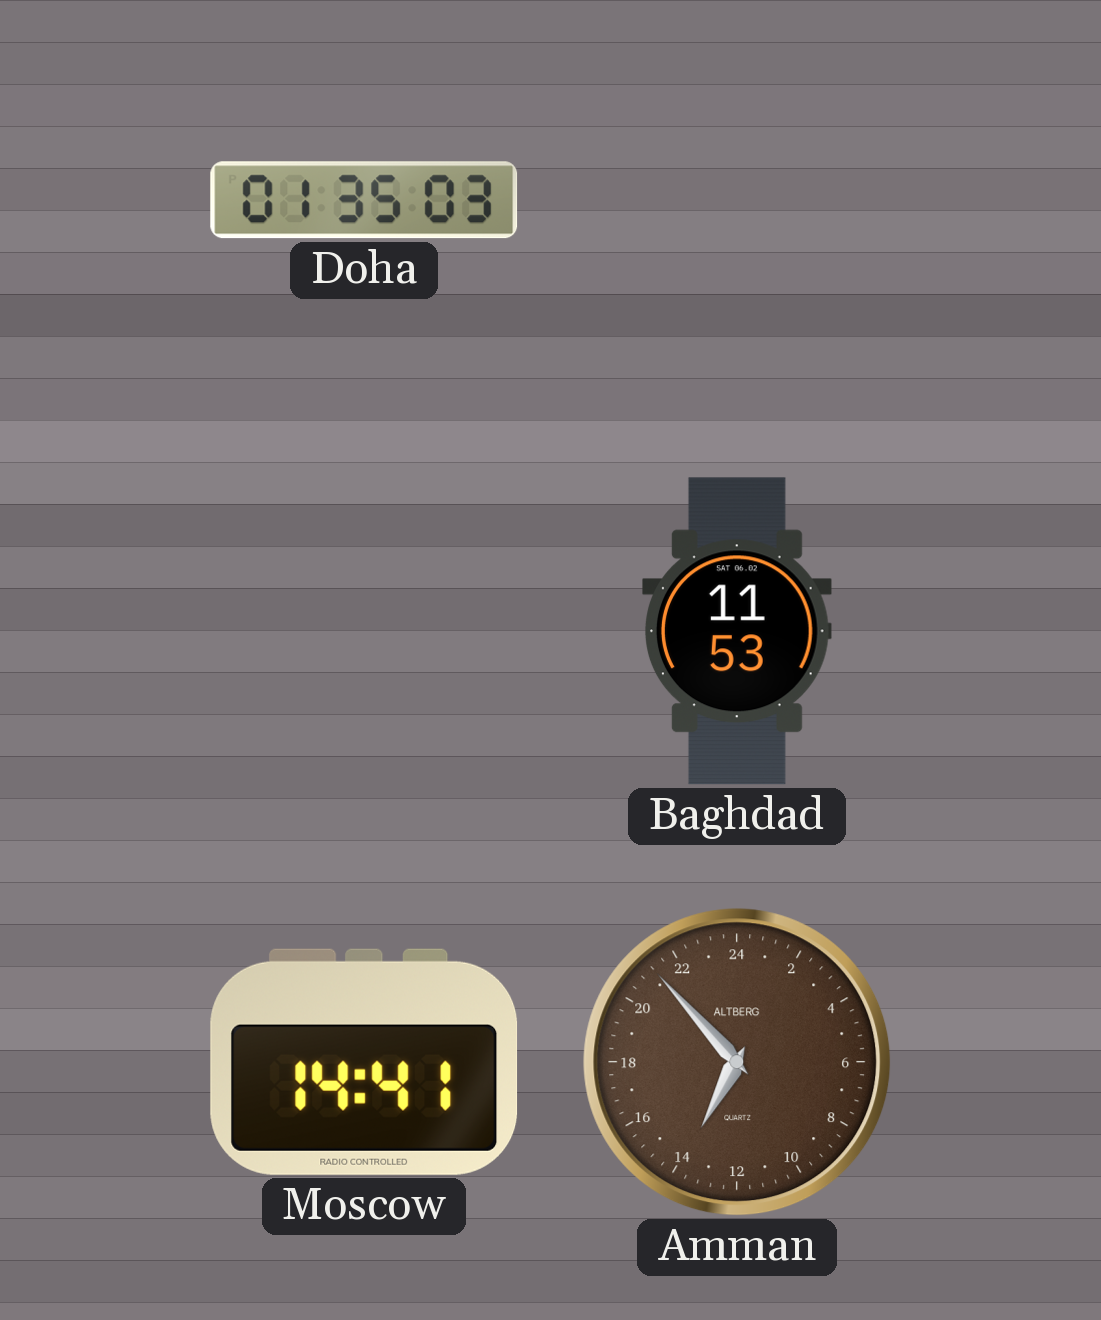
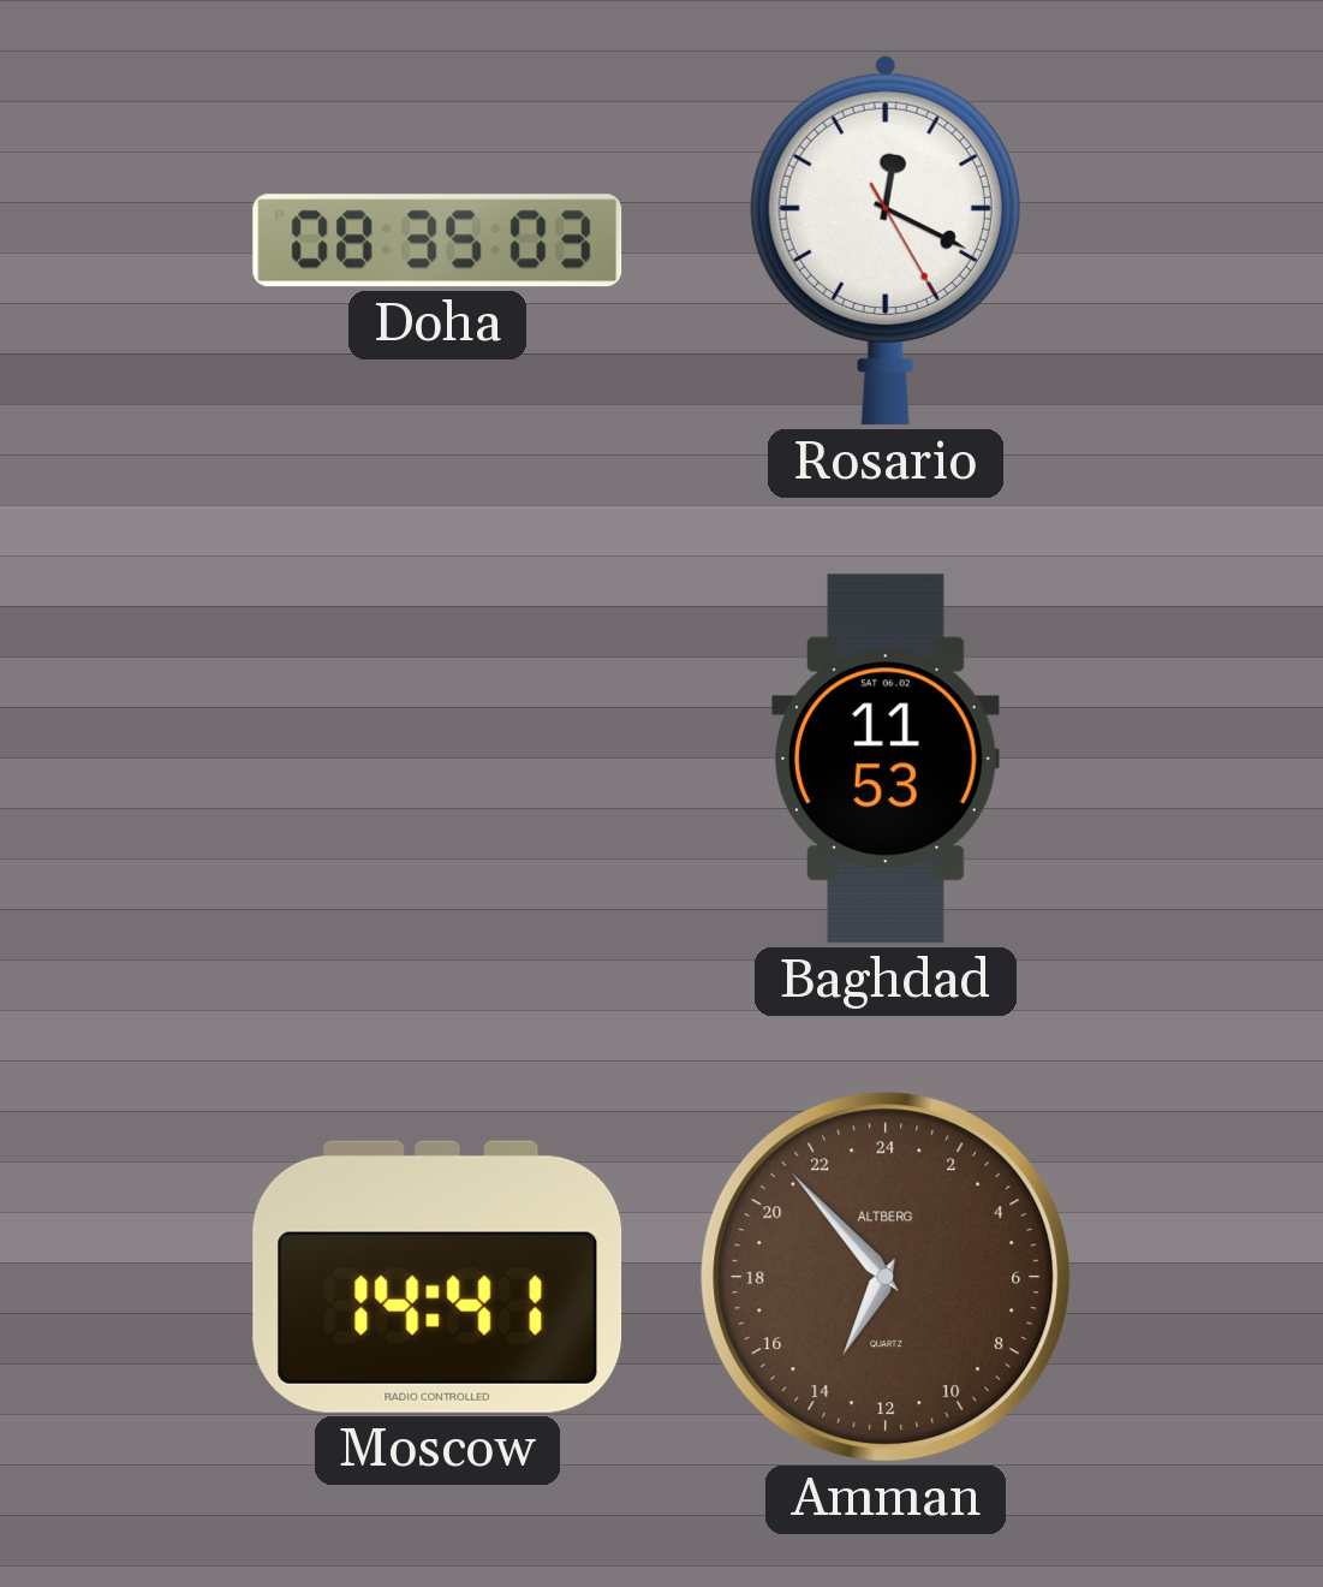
Doha: 01:35 -> 08:35 (437, 240)
Rosario: none -> 12:19 (886, 240)
